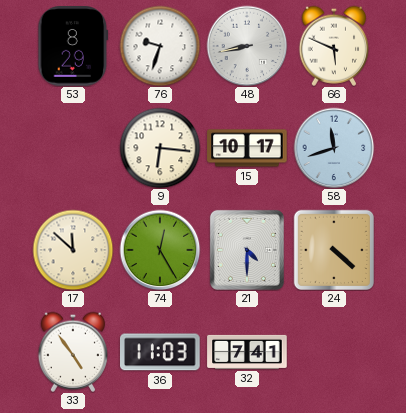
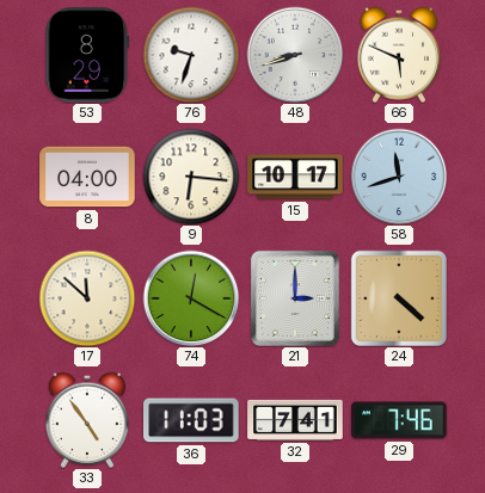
48: 8:43 -> 8:42 (295, 55)
8: none -> 04:00 (87, 177)
74: 12:25 -> 12:20 (191, 298)
21: 4:30 -> 3:00 (295, 298)
29: none -> 7:46 (399, 420)
